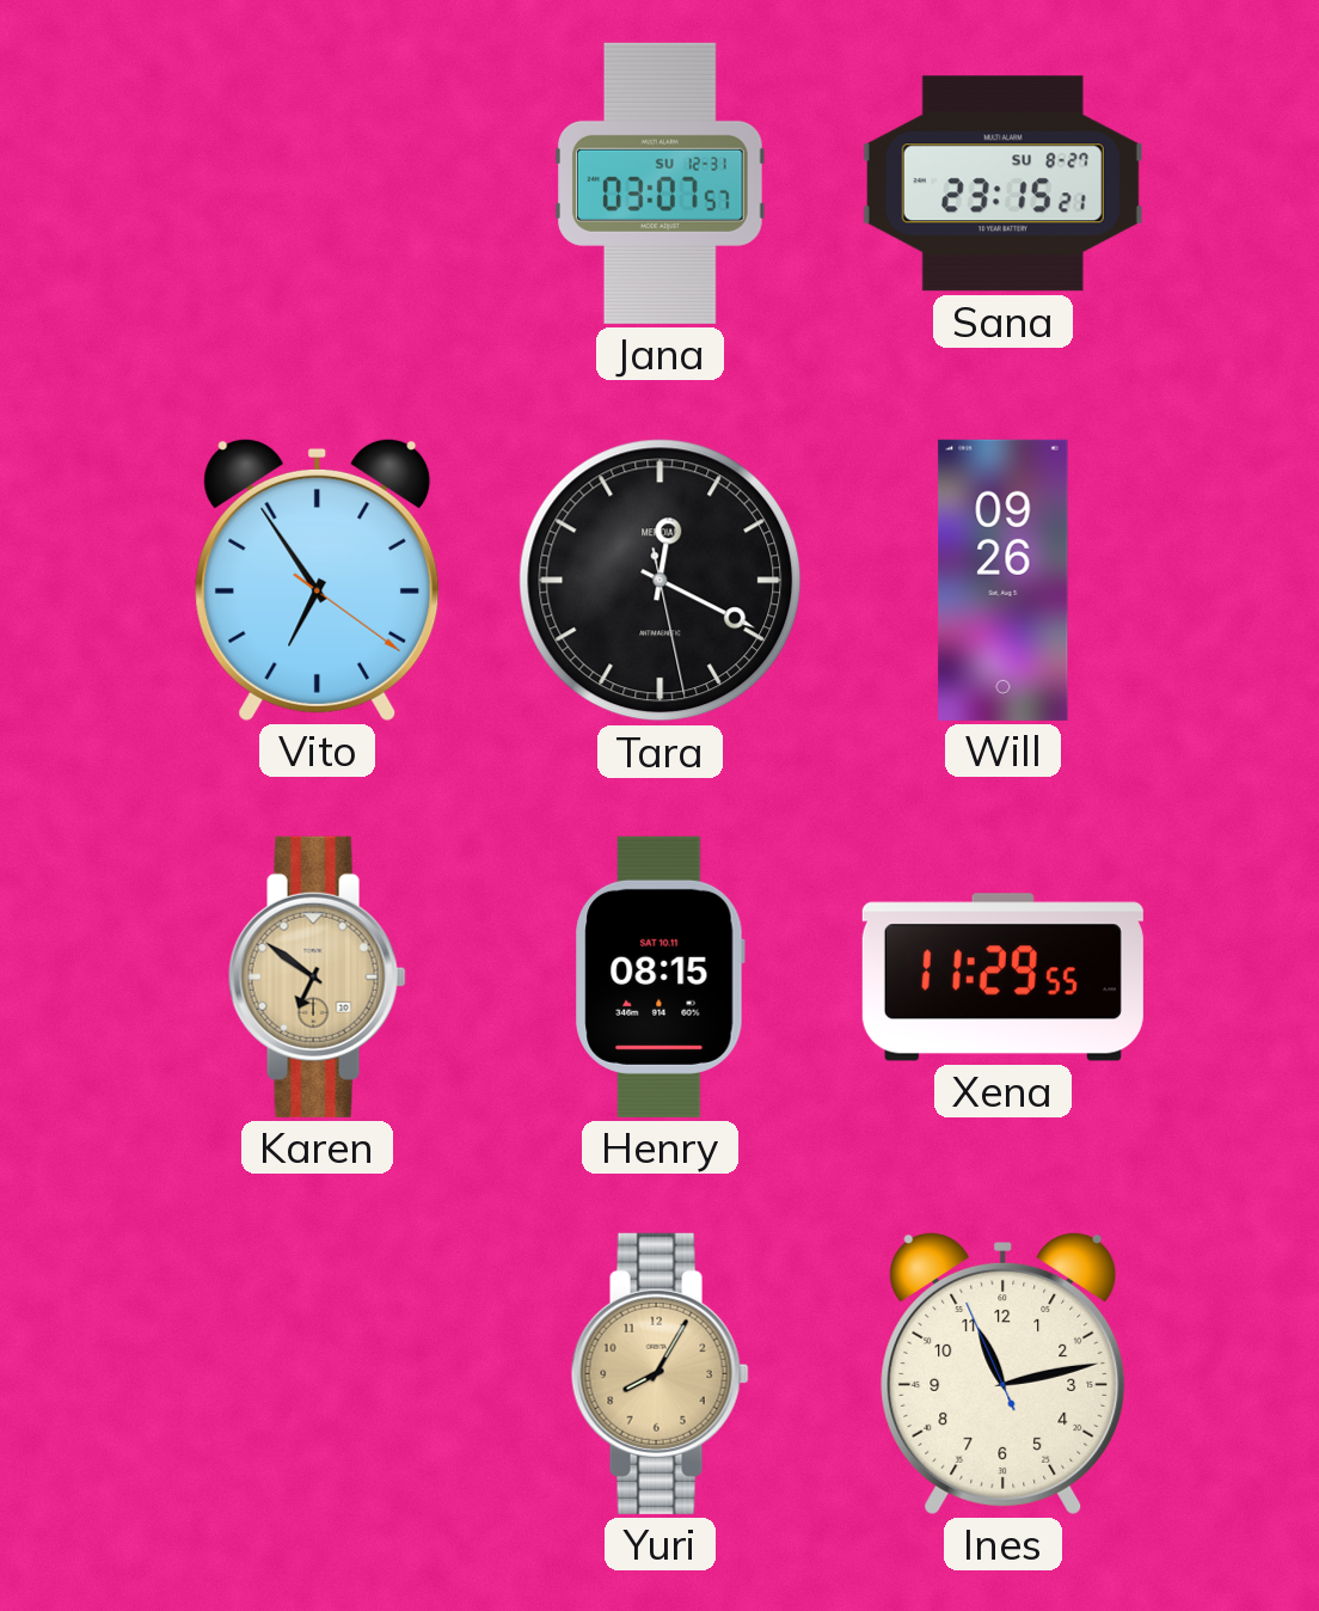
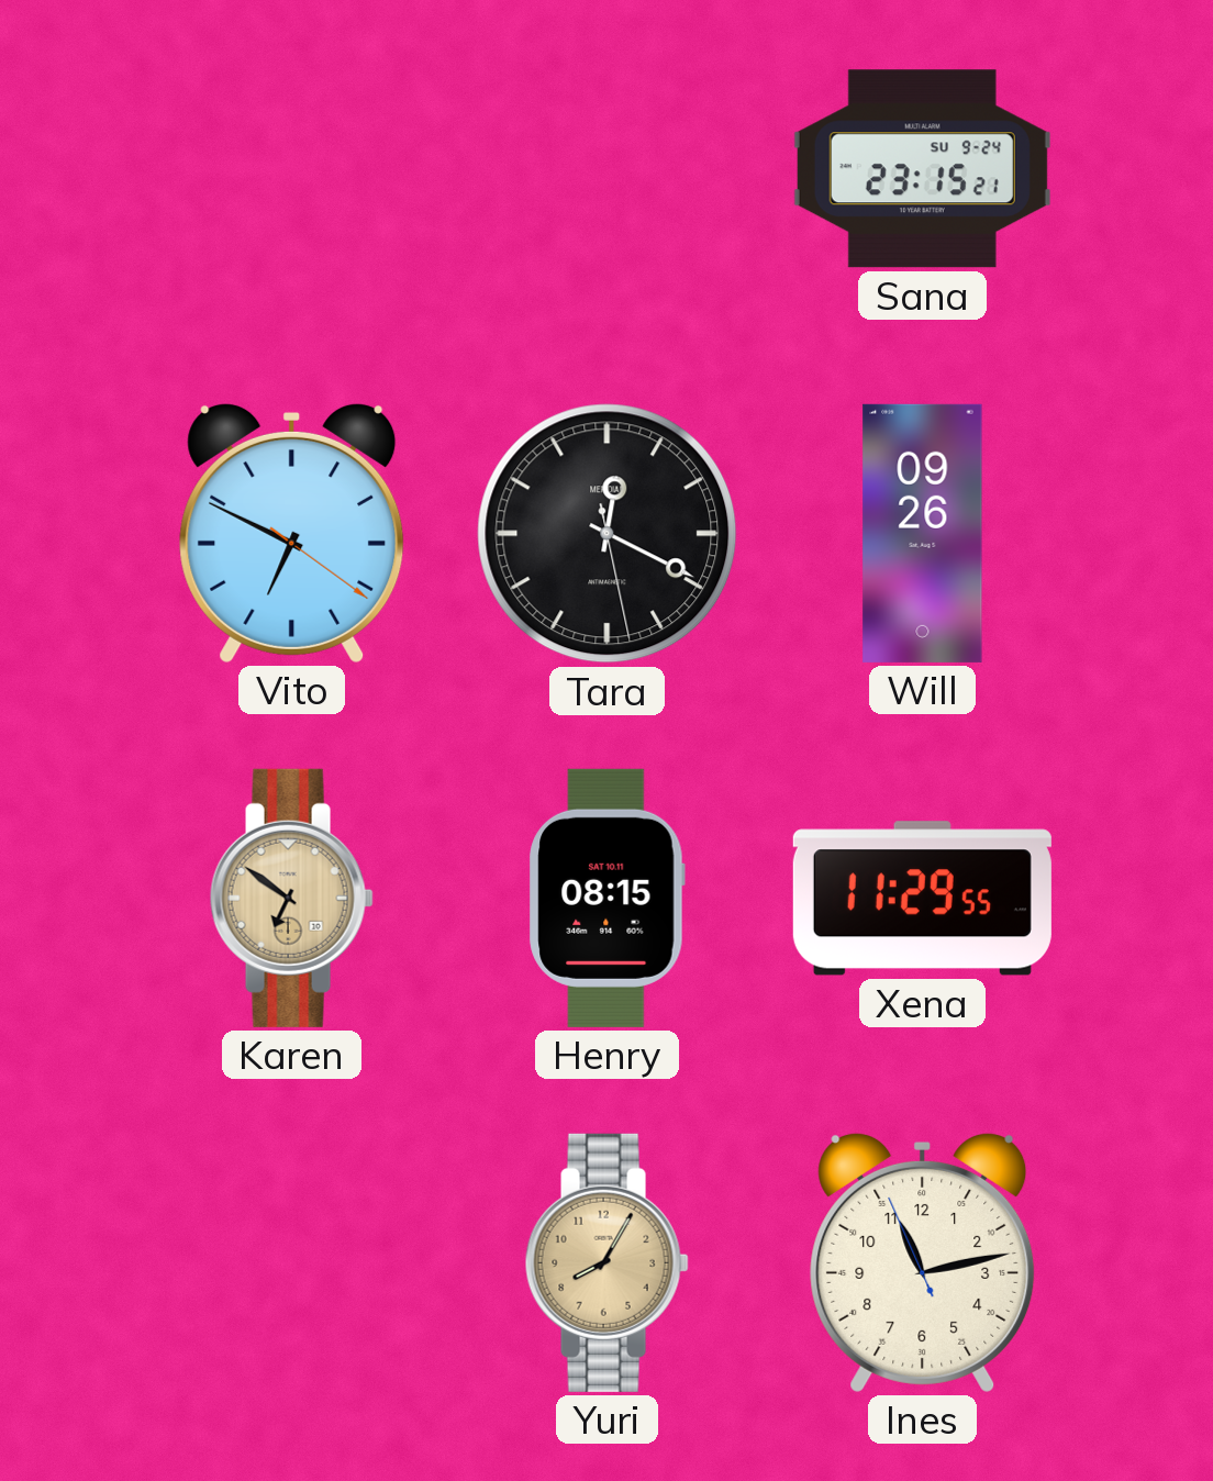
Jana: 03:07 -> none (661, 183)
Sana date: SU 8-27 -> SU 9-24 (922, 169)
Vito: 6:54 -> 6:49 (292, 533)
